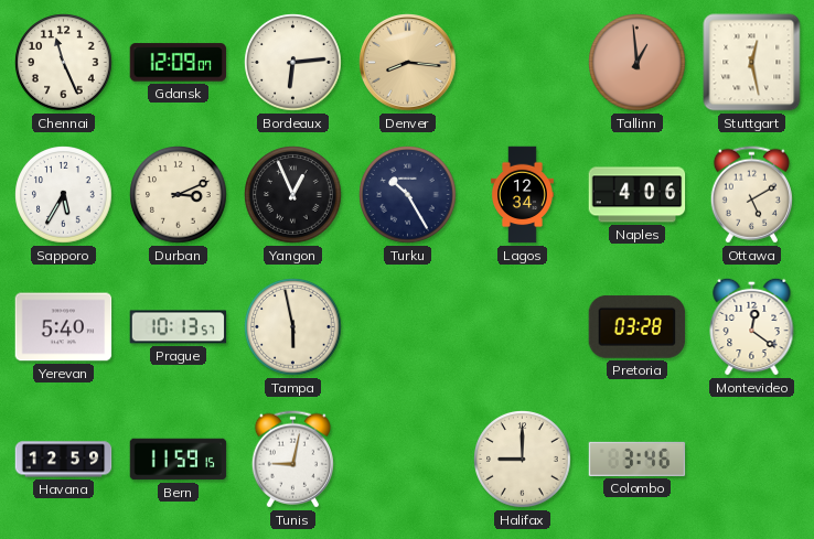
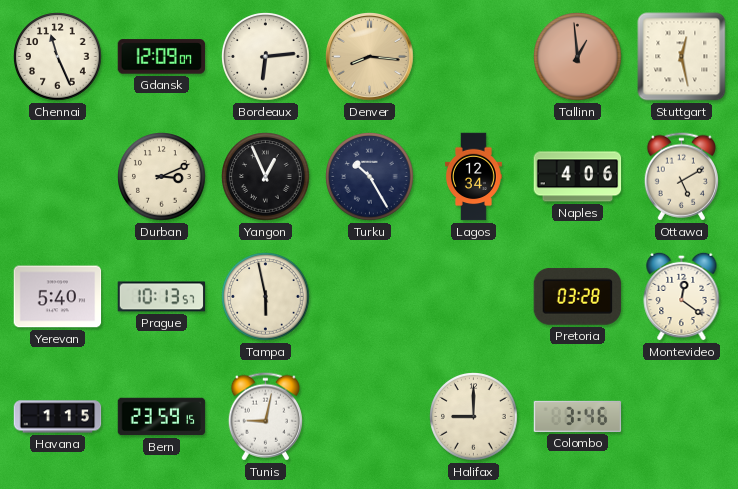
Sapporo: 5:35 -> none (64, 195)
Havana: 12:59 -> 1:15 (58, 417)
Bern: 11:59 -> 23:59 (162, 417)
